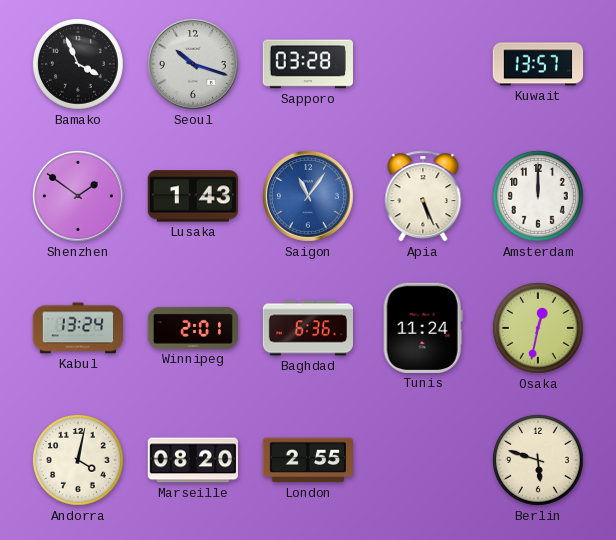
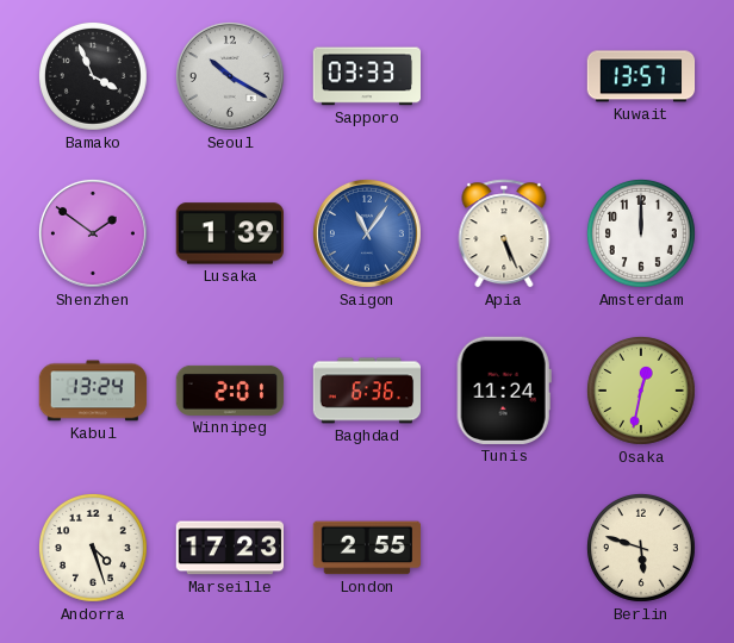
Seoul: 10:18 -> 10:20 (230, 76)
Sapporo: 03:28 -> 03:33 (366, 76)
Lusaka: 1:43 -> 1:39 (229, 233)
Andorra: 4:02 -> 4:27 (93, 548)
Marseille: 08:20 -> 17:23 (229, 548)
